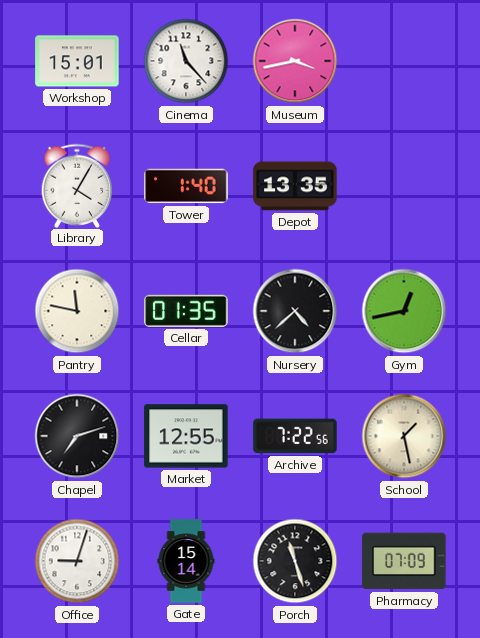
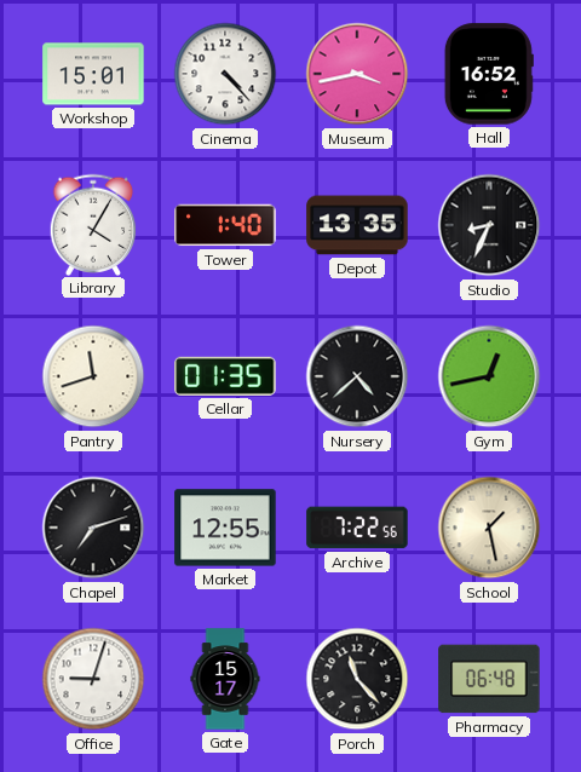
Cinema: 11:23 -> 4:23 (225, 74)
Hall: none -> 16:52 (489, 74)
Studio: none -> 8:34 (489, 225)
Pantry: 11:47 -> 11:42 (93, 376)
Gate: 15:14 -> 15:17 (225, 679)
Porch: 11:27 -> 11:23 (357, 679)
Pharmacy: 07:09 -> 06:48 (489, 679)
